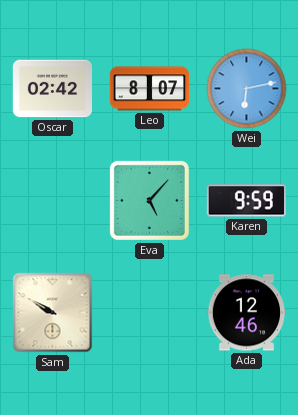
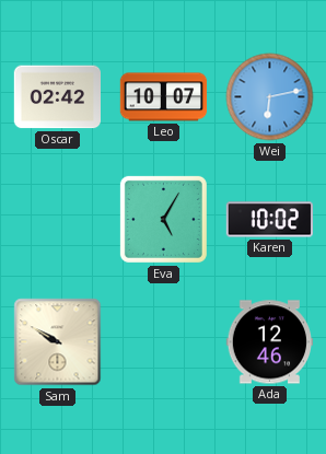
Leo: 8:07 -> 10:07 (164, 97)
Eva: 5:07 -> 5:05 (163, 219)
Karen: 9:59 -> 10:02 (269, 220)
